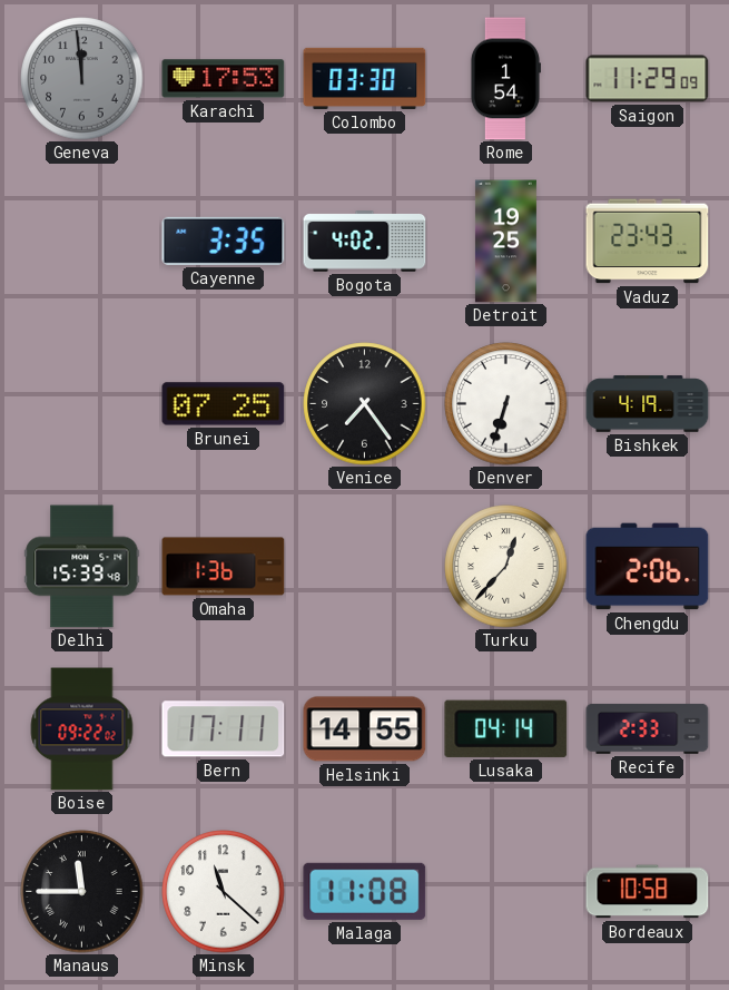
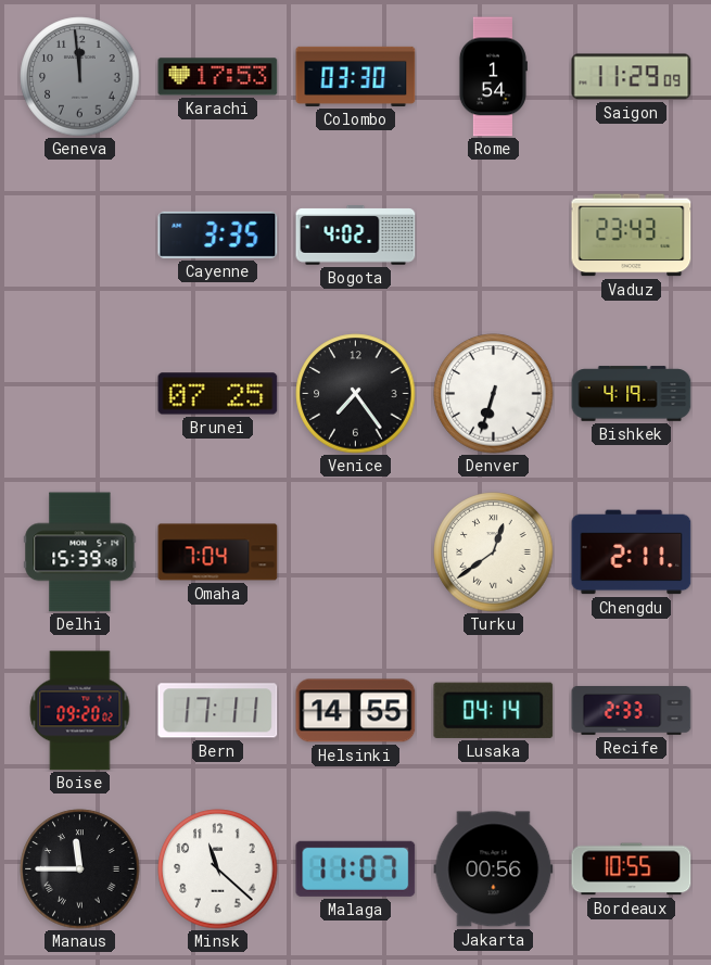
Detroit: 19:25 -> none (505, 242)
Omaha: 1:36 -> 7:04 (218, 553)
Turku: 12:37 -> 12:39 (494, 553)
Chengdu: 2:06 -> 2:11 (632, 553)
Boise: 09:22 -> 09:20 (80, 711)
Malaga: 11:08 -> 11:07 (356, 868)
Jakarta: none -> 00:56 (494, 869)
Bordeaux: 10:58 -> 10:55 (632, 869)
